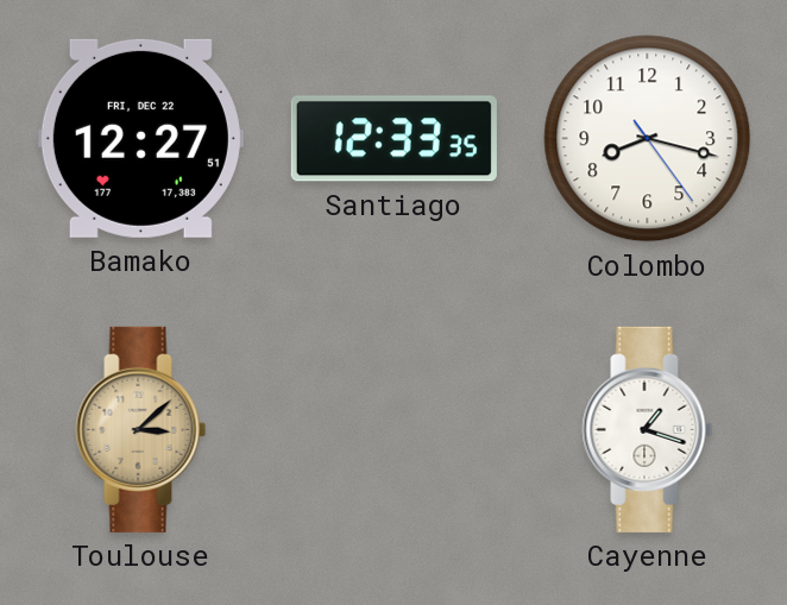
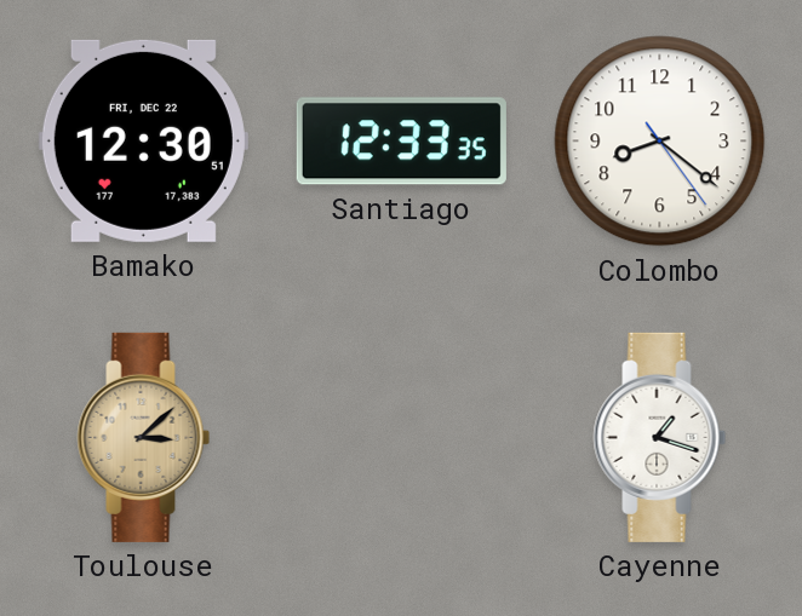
Bamako: 12:27 -> 12:30 (143, 140)
Colombo: 8:17 -> 8:21 (660, 142)
